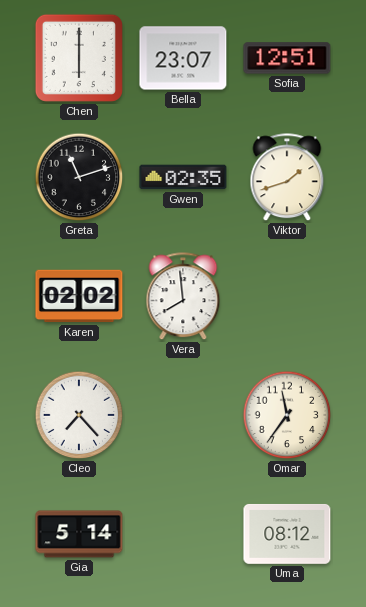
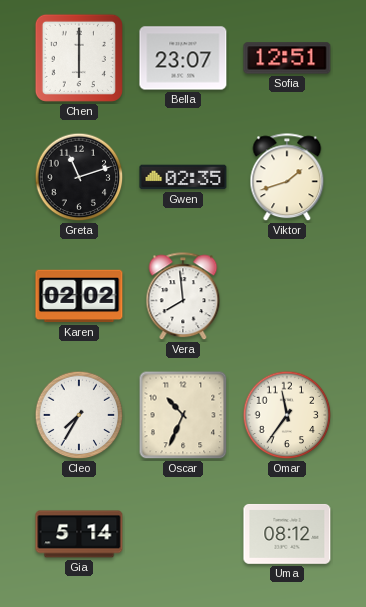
Cleo: 7:23 -> 7:35 (79, 415)
Oscar: none -> 10:34 (183, 415)
